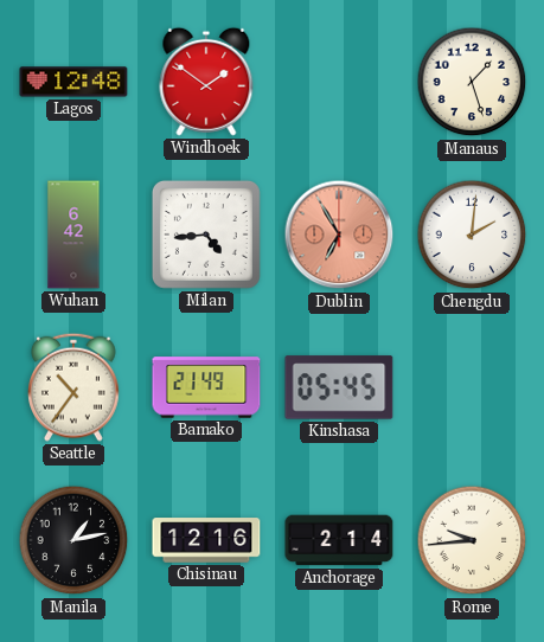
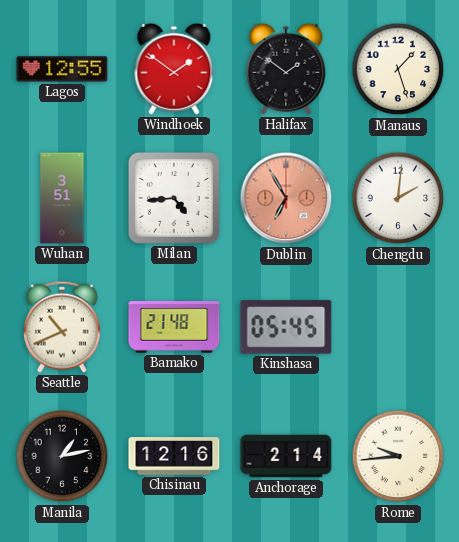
Lagos: 12:48 -> 12:55 (62, 69)
Halifax: none -> 1:51 (286, 69)
Wuhan: 6:42 -> 3:51 (62, 198)
Seattle: 10:36 -> 10:41 (63, 327)
Bamako: 21:49 -> 21:48 (174, 327)
